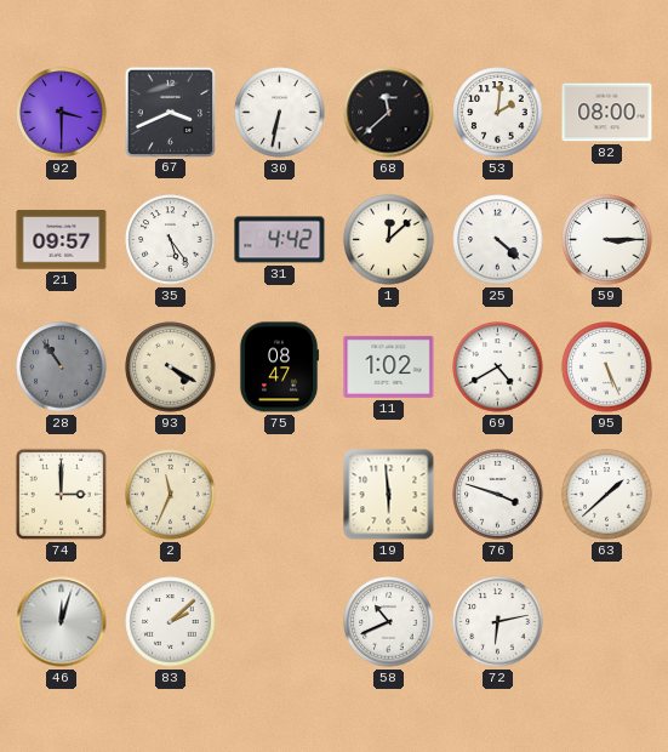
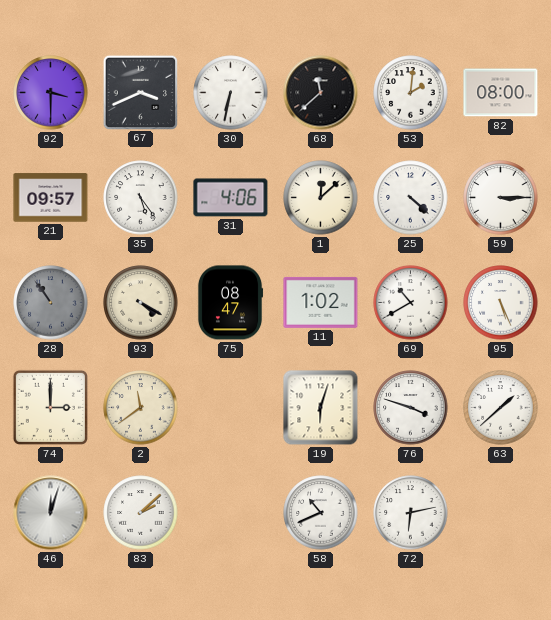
31: 4:42 -> 4:06 (231, 198)
69: 4:40 -> 10:40 (411, 303)
2: 11:34 -> 11:39 (141, 408)
19: 5:59 -> 6:03 (321, 408)
